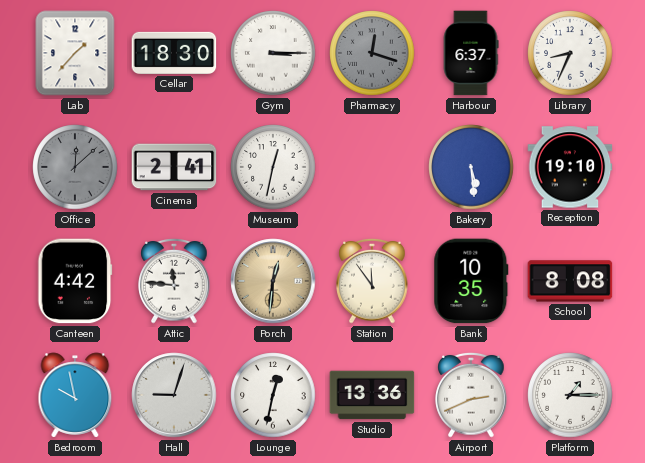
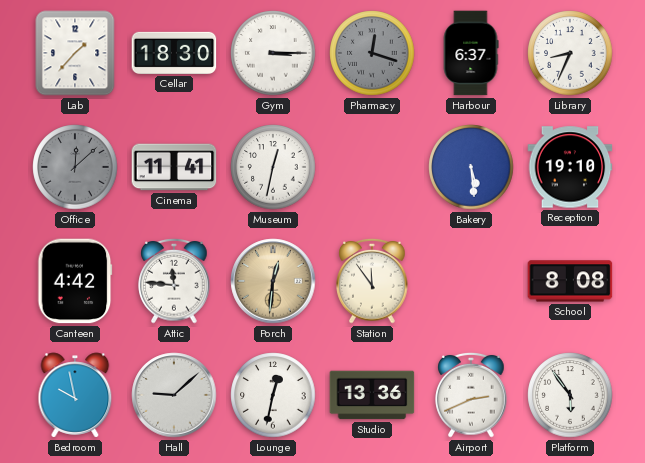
Cinema: 2:41 -> 11:41 (174, 167)
Bank: 10:35 -> none (471, 281)
Hall: 9:03 -> 9:08 (174, 395)
Platform: 1:15 -> 5:54 (570, 395)
